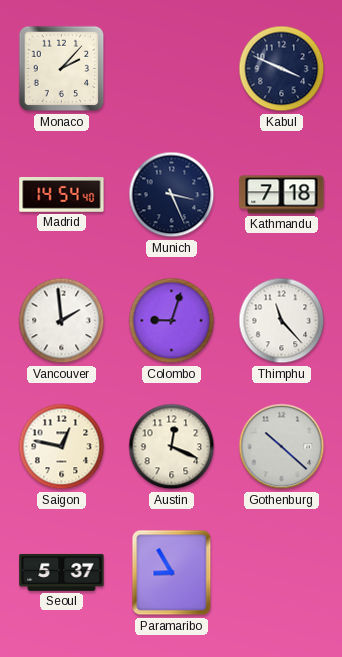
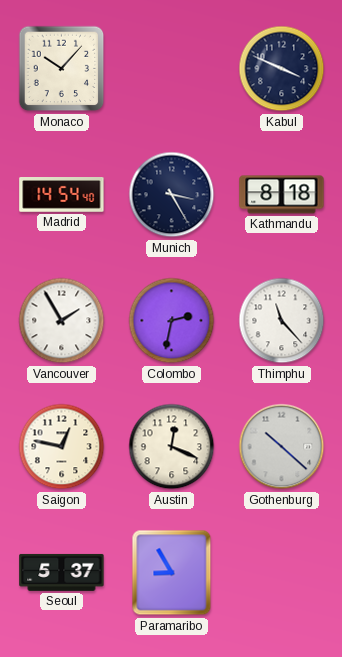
Monaco: 2:07 -> 10:07 (62, 69)
Munich: 3:26 -> 3:25 (172, 195)
Kathmandu: 7:18 -> 8:18 (282, 195)
Vancouver: 1:59 -> 1:55 (62, 321)
Colombo: 9:03 -> 2:32 (172, 321)
